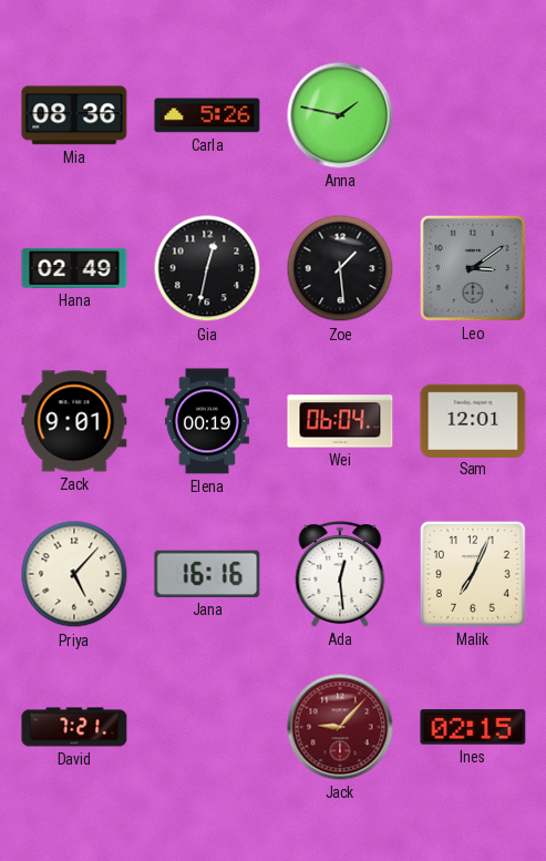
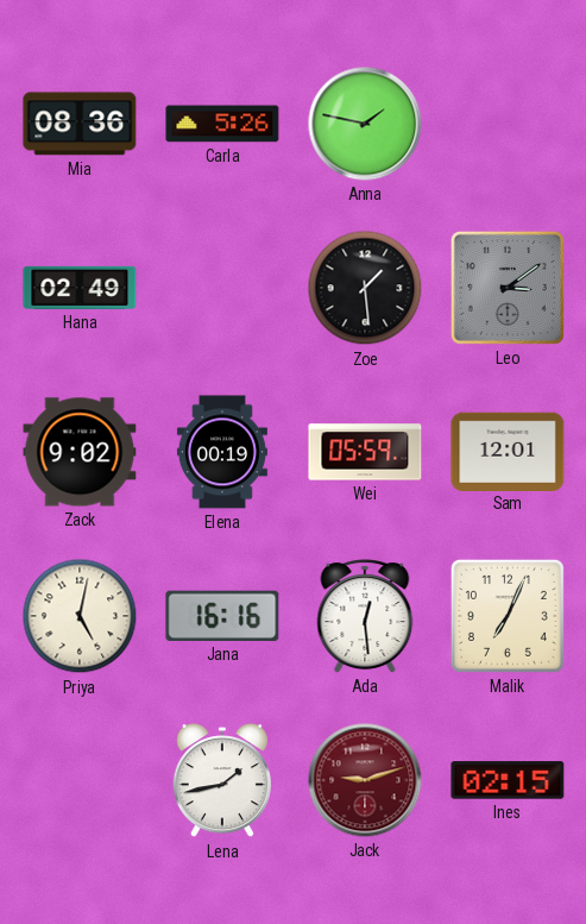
Gia: 12:32 -> none (207, 268)
Zack: 9:01 -> 9:02 (80, 452)
Wei: 06:04 -> 05:59 (365, 452)
Priya: 5:07 -> 5:02 (80, 616)
David: 7:21 -> none (74, 727)
Lena: none -> 1:43 (222, 781)
Jack: 9:07 -> 9:12 (365, 780)
